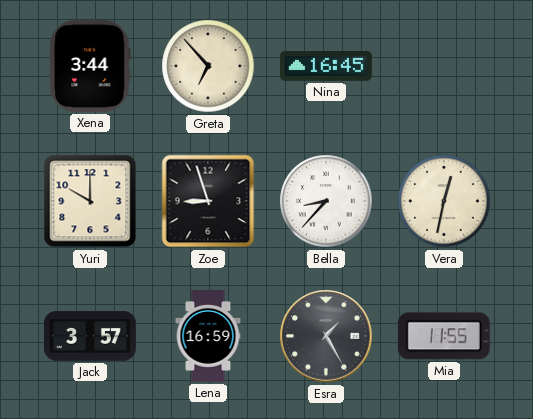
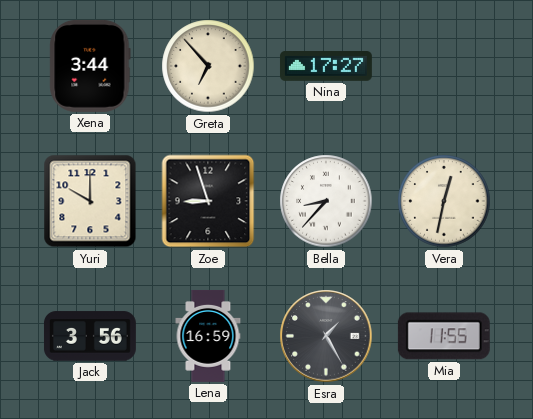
Nina: 16:45 -> 17:27 (326, 67)
Jack: 3:57 -> 3:56 (90, 336)
